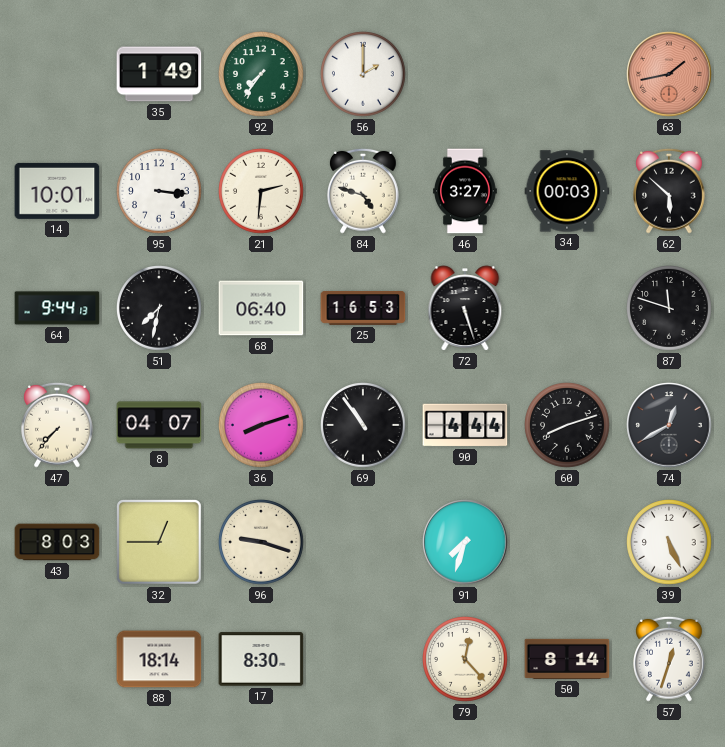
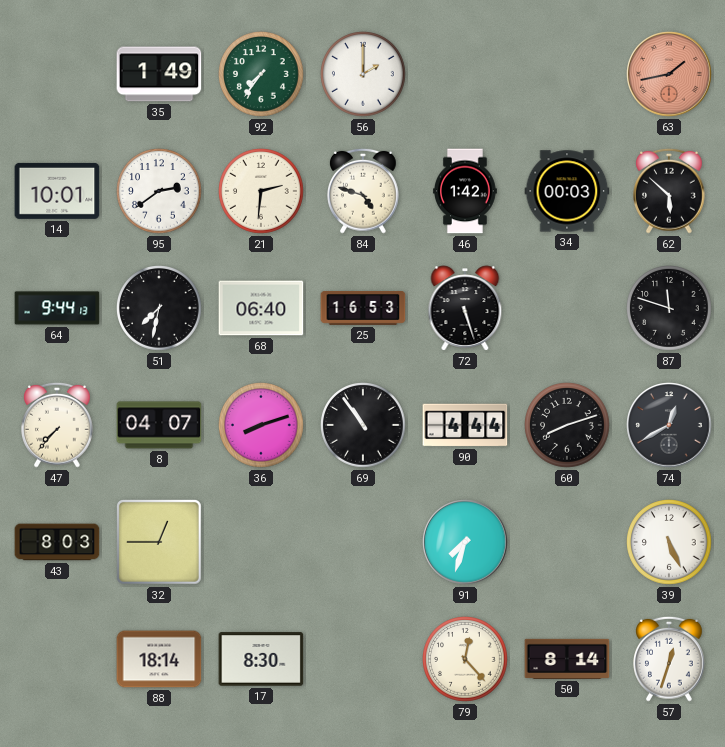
95: 3:16 -> 2:39 (160, 192)
46: 3:27 -> 1:42 (466, 191)
96: 9:18 -> none (262, 543)
